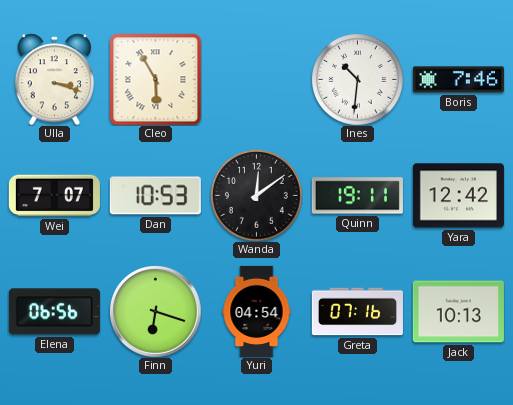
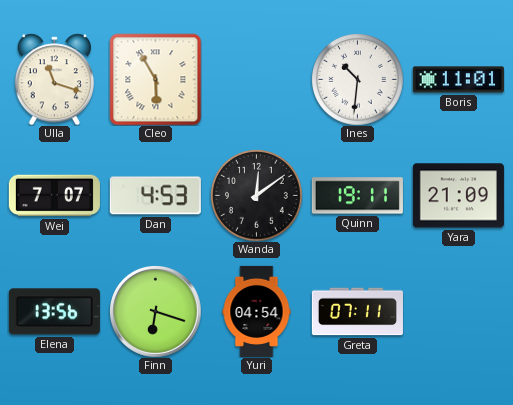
Ulla: 3:18 -> 11:18 (54, 79)
Boris: 7:46 -> 11:01 (458, 80)
Dan: 10:53 -> 4:53 (155, 196)
Yara: 12:42 -> 21:09 (458, 196)
Elena: 06:56 -> 13:56 (54, 312)
Greta: 07:16 -> 07:11 (357, 312)
Jack: 10:13 -> none (458, 312)
